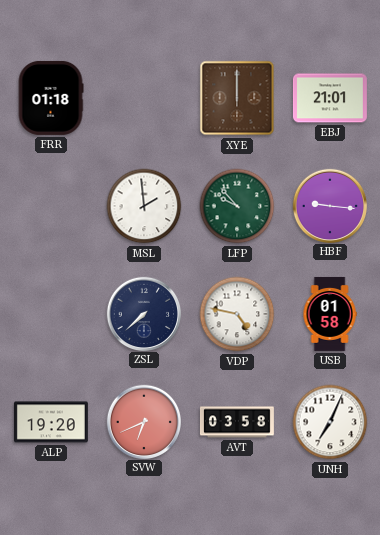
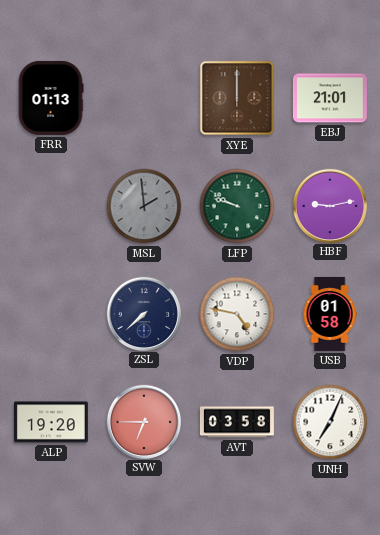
FRR: 01:18 -> 01:13 (51, 98)
MSL dial: white -> grey (144, 206)
LFP: 9:53 -> 9:48 (237, 206)
HBF: 9:16 -> 9:13 (329, 205)
SVW: 6:41 -> 6:45 (143, 421)
